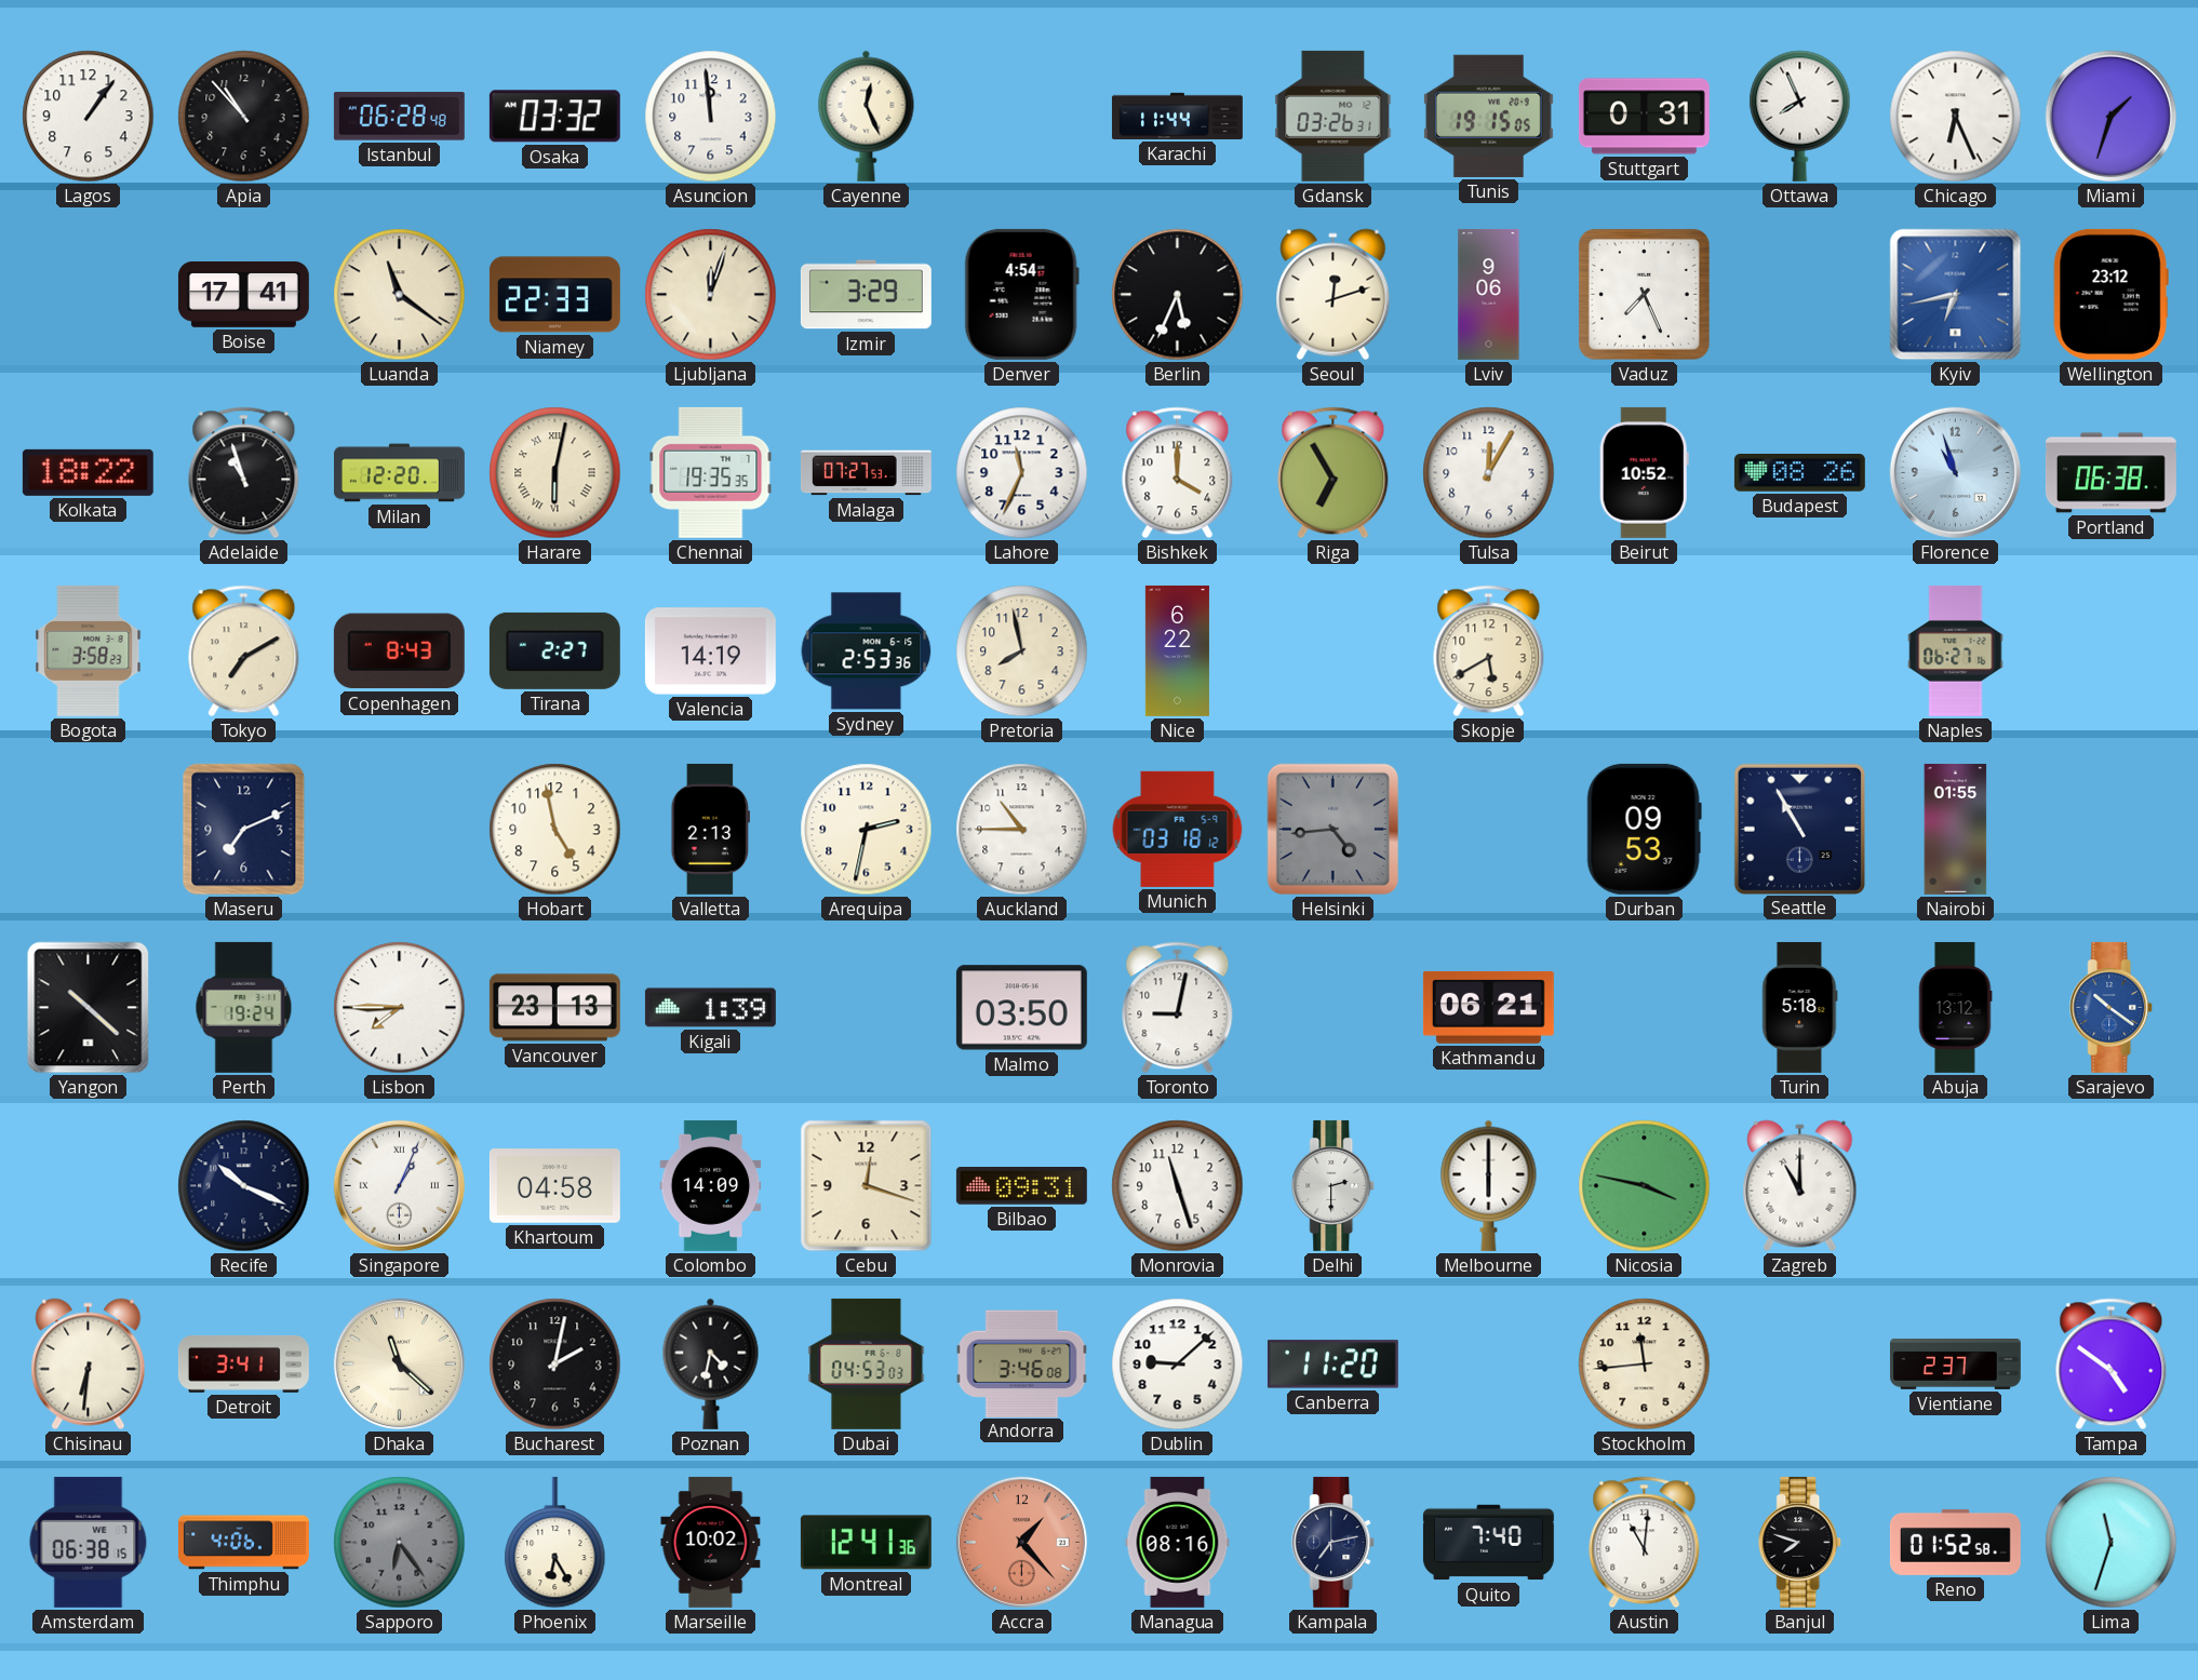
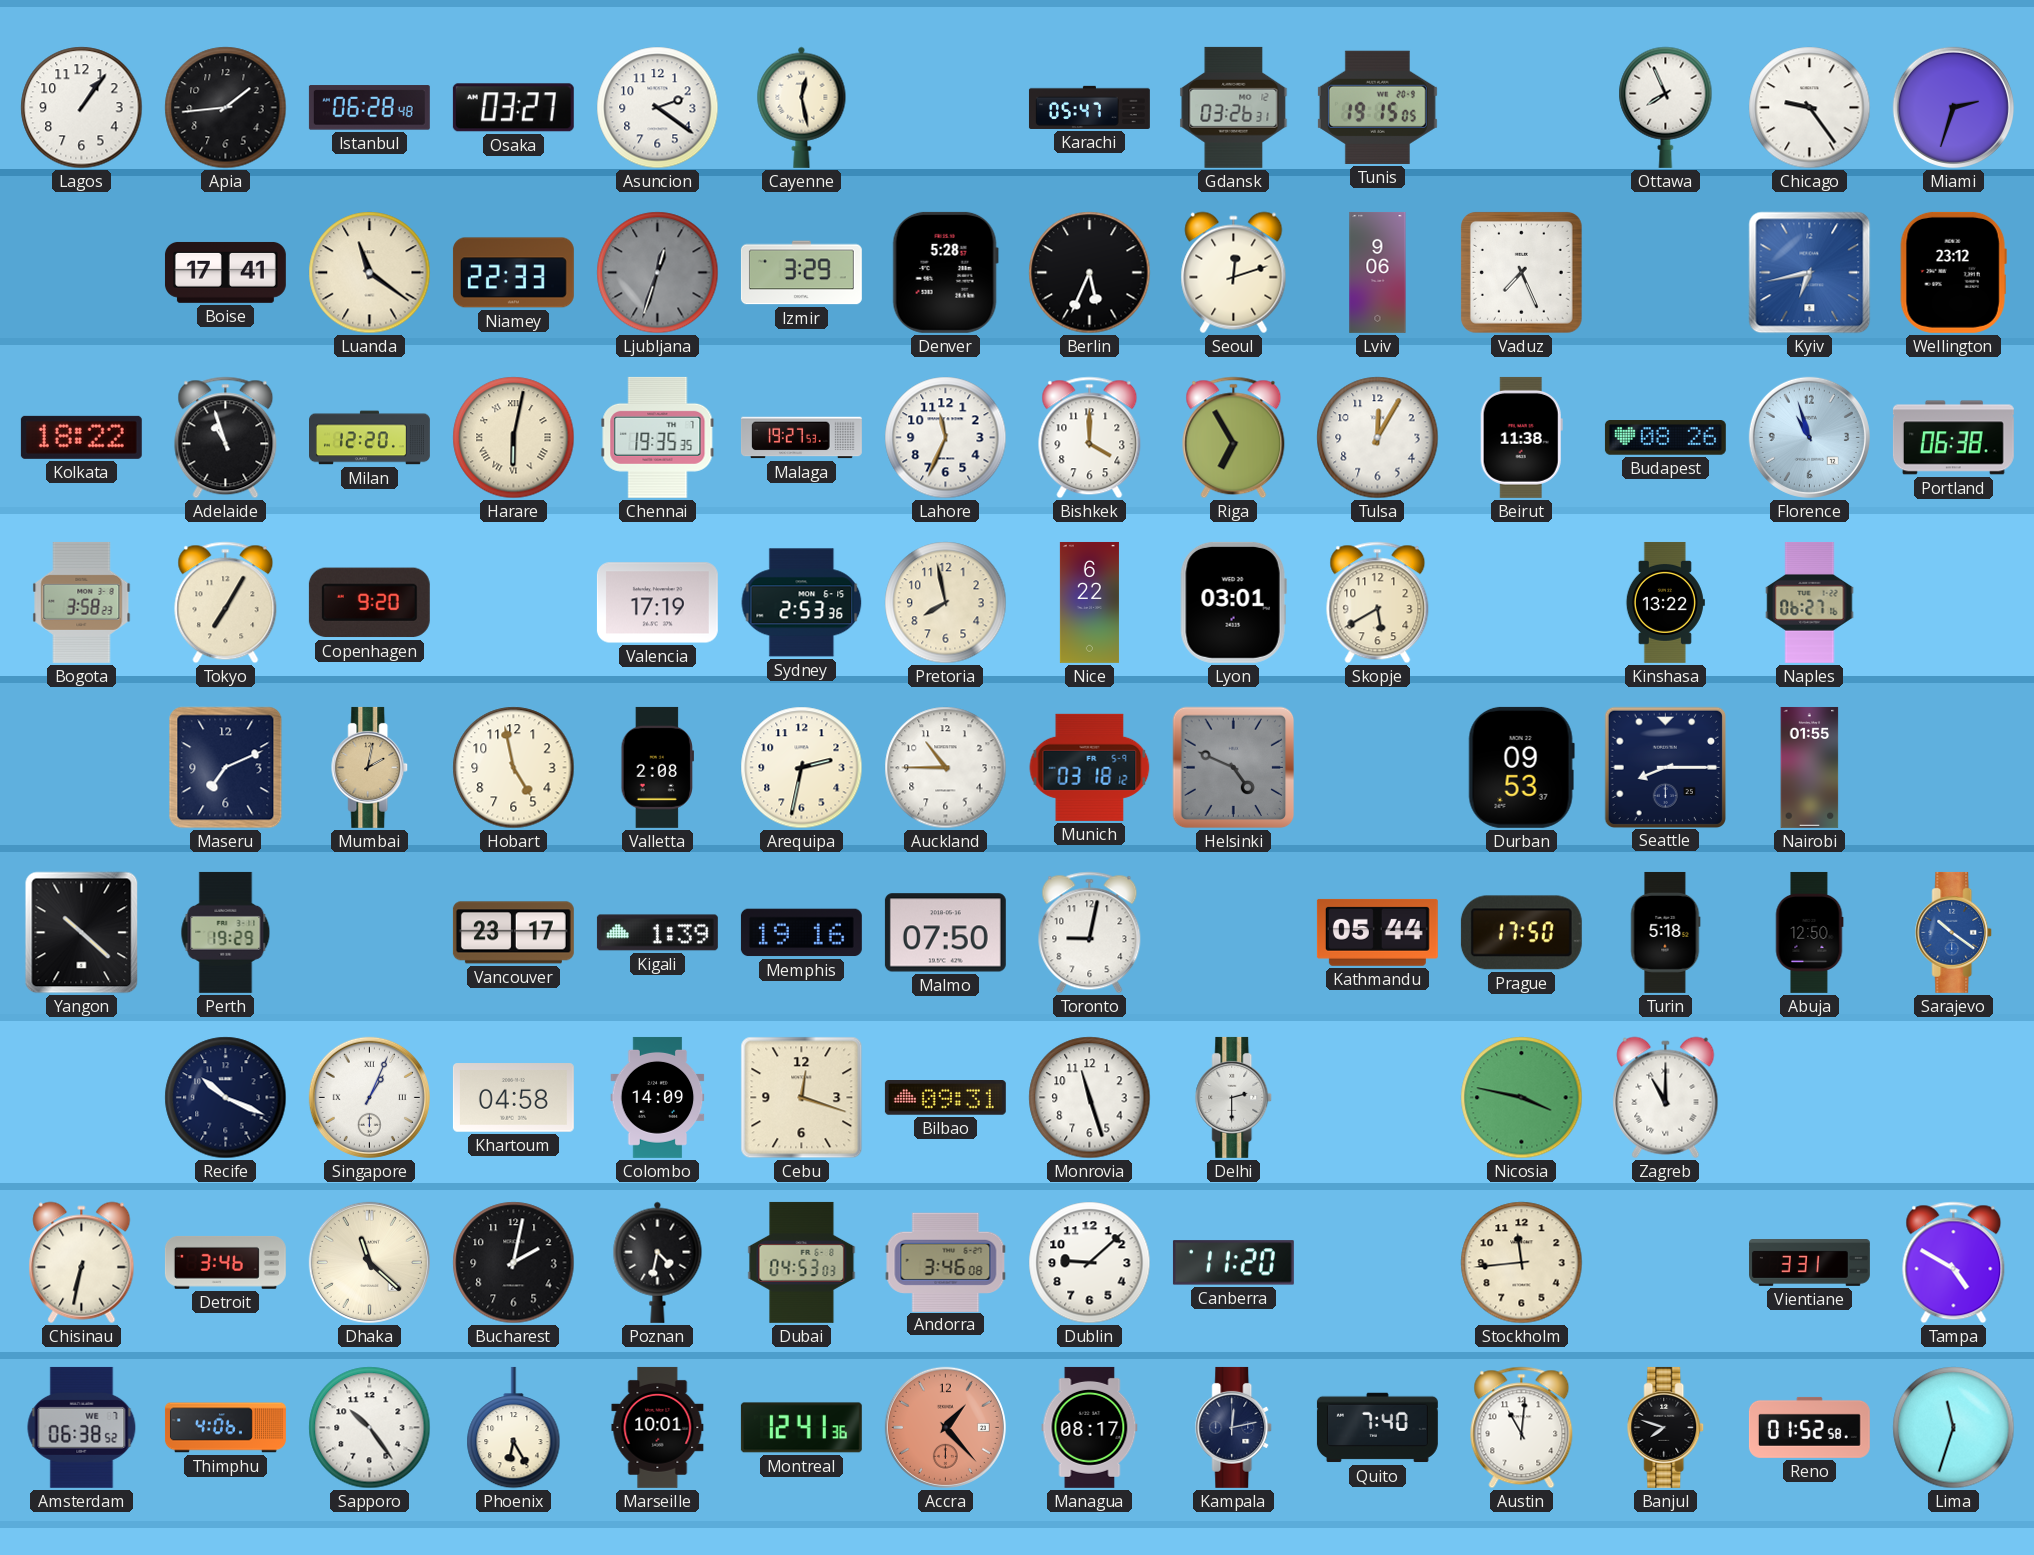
Apia: 10:53 -> 1:44 (226, 108)
Osaka: 03:32 -> 03:27 (513, 108)
Asuncion: 11:59 -> 2:21 (658, 108)
Cayenne: 12:26 -> 12:28 (802, 107)
Karachi: 11:44 -> 05:47 (1089, 107)
Stuttgart: 0:31 -> none (1644, 117)
Chicago: 6:26 -> 9:24 (1810, 108)
Miami: 1:33 -> 2:33 (1953, 107)
Ljubljana: 12:03 -> 12:33 (658, 273)
Ljubljana dial: cream -> grey (658, 273)
Denver: 4:54 -> 5:28 (945, 272)
Malaga: 07:27 -> 19:27 (801, 438)
Beirut: 10:52 -> 11:38 (1521, 437)
Tokyo: 7:10 -> 7:05 (226, 603)
Copenhagen: 8:43 -> 9:20 (369, 603)
Tirana: 2:27 -> none (554, 650)
Valencia: 14:19 -> 17:19 (657, 603)
Lyon: none -> 03:01 (1233, 602)
Kinshasa: none -> 13:22 (1665, 602)
Mumbai: none -> 2:02 (370, 767)
Valletta: 2:13 -> 2:08 (657, 767)
Helsinki: 4:44 -> 4:49 (1234, 768)
Seattle: 10:55 -> 8:15 (1665, 767)
Perth: 19:24 -> 19:29 (226, 932)
Lisbon: 7:45 -> none (400, 1008)
Vancouver: 23:13 -> 23:17 (513, 933)
Memphis: none -> 19:16 (801, 933)
Malmo: 03:50 -> 07:50 (945, 933)
Kathmandu: 06:21 -> 05:44 (1377, 932)
Prague: none -> 17:50 (1521, 933)
Abuja: 13:12 -> 12:50 (1809, 932)
Melbourne: 6:00 -> none (1489, 1185)
Chisinau: 6:31 -> 6:32 (82, 1263)
Detroit: 3:41 -> 3:46 (225, 1263)
Vientiane: 2:37 -> 3:31 (1810, 1263)
Tampa: 4:51 -> 4:50 (1954, 1263)
Amsterdam: 06:38:15 -> 06:38:52 (82, 1427)
Sapporo: 6:24 -> 10:24 (370, 1428)
Sapporo dial: grey -> white (370, 1428)
Marseille: 10:02 -> 10:01 (658, 1427)
Managua: 08:16 -> 08:17 (1090, 1427)
Kampala: 7:13 -> 12:13 (1234, 1427)
